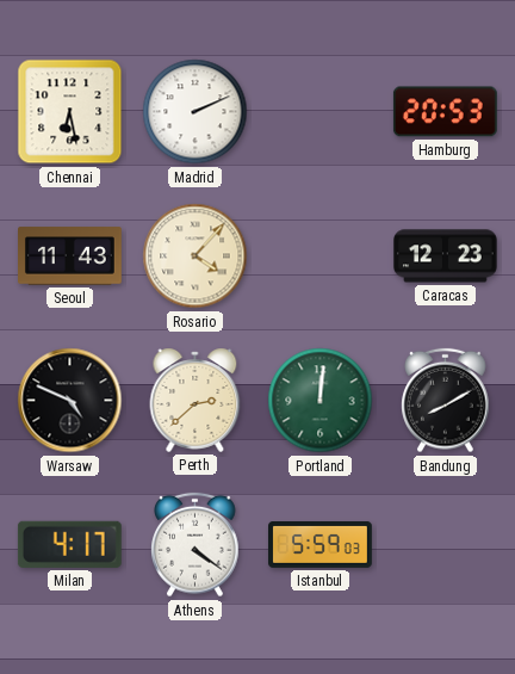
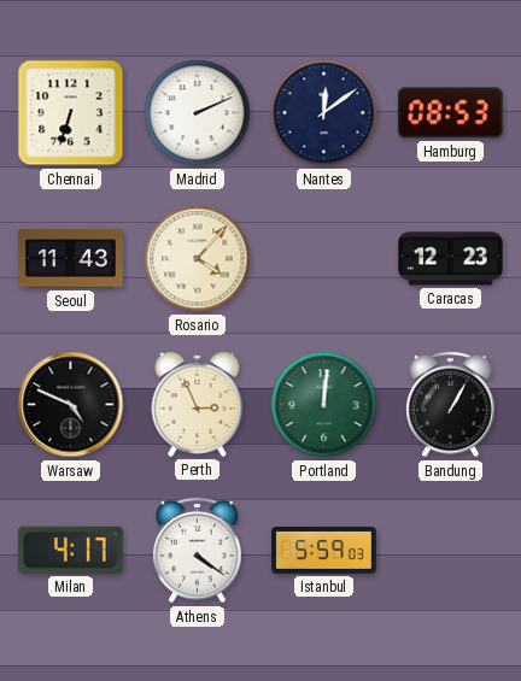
Chennai: 6:28 -> 6:33 (71, 113)
Nantes: none -> 12:09 (324, 113)
Hamburg: 20:53 -> 08:53 (450, 113)
Perth: 2:38 -> 2:56 (198, 404)
Bandung: 8:10 -> 1:05 (451, 405)
